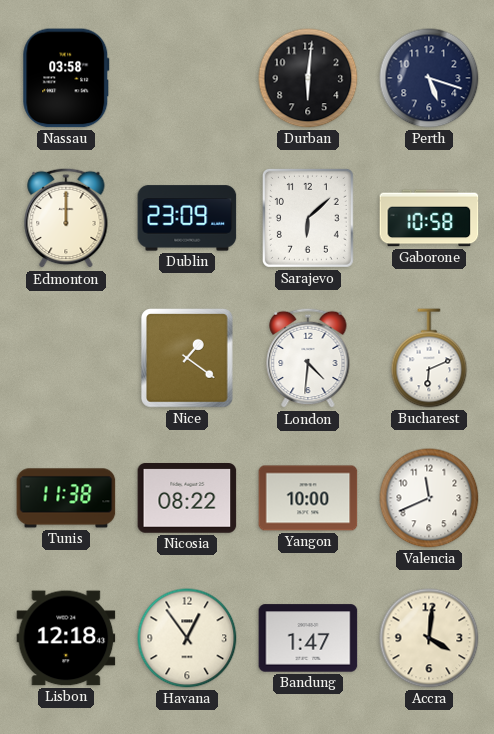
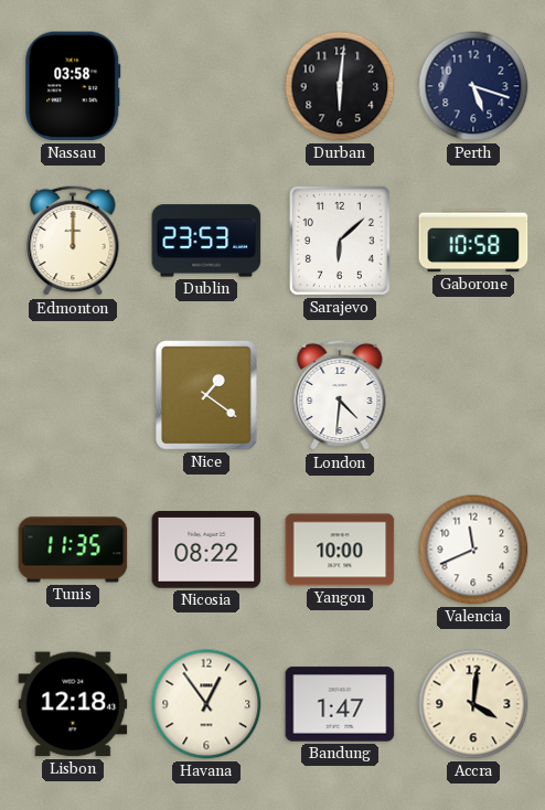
Dublin: 23:09 -> 23:53 (206, 241)
Bucharest: 6:11 -> none (429, 358)
Tunis: 11:38 -> 11:35 (73, 550)
